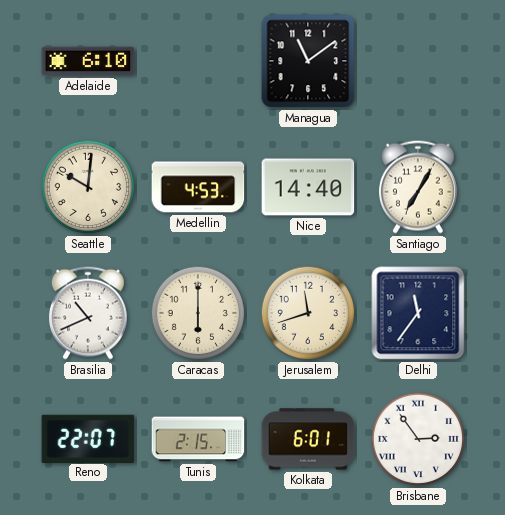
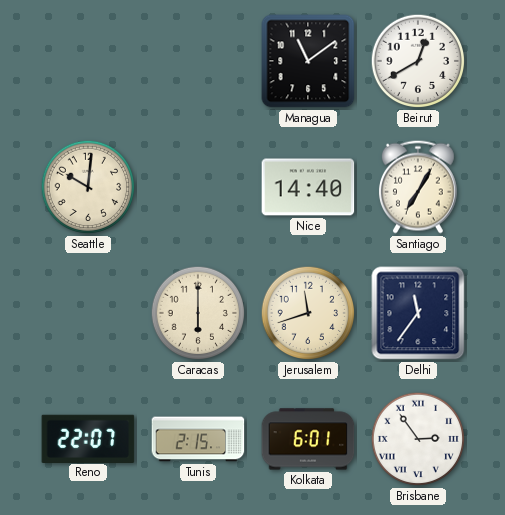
Adelaide: 6:10 -> none (88, 61)
Beirut: none -> 12:40 (418, 61)
Medellin: 4:53 -> none (198, 187)
Brasilia: 10:41 -> none (88, 313)
